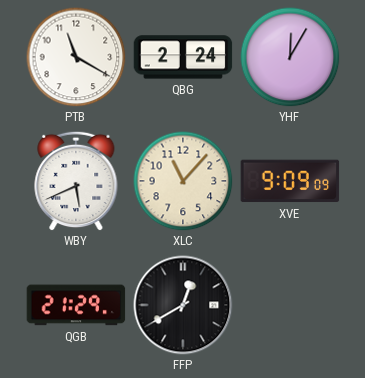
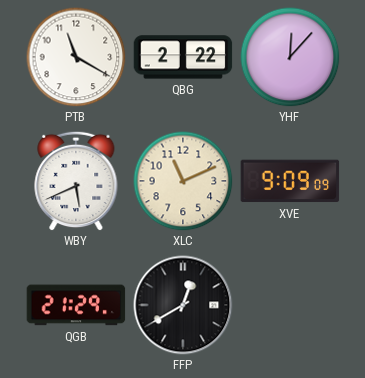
QBG: 2:24 -> 2:22 (183, 57)
YHF: 12:05 -> 12:07 (290, 57)
XLC: 11:07 -> 11:11 (183, 181)
